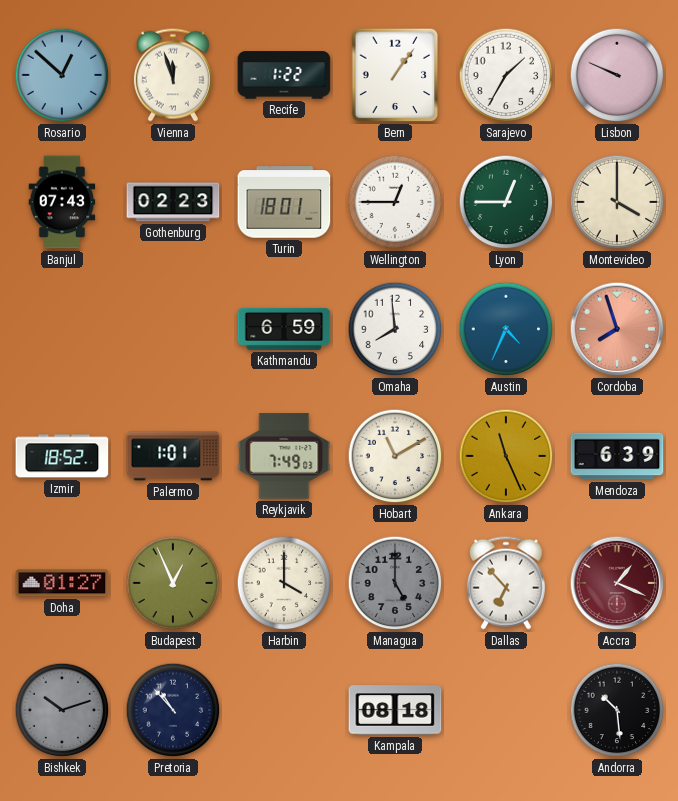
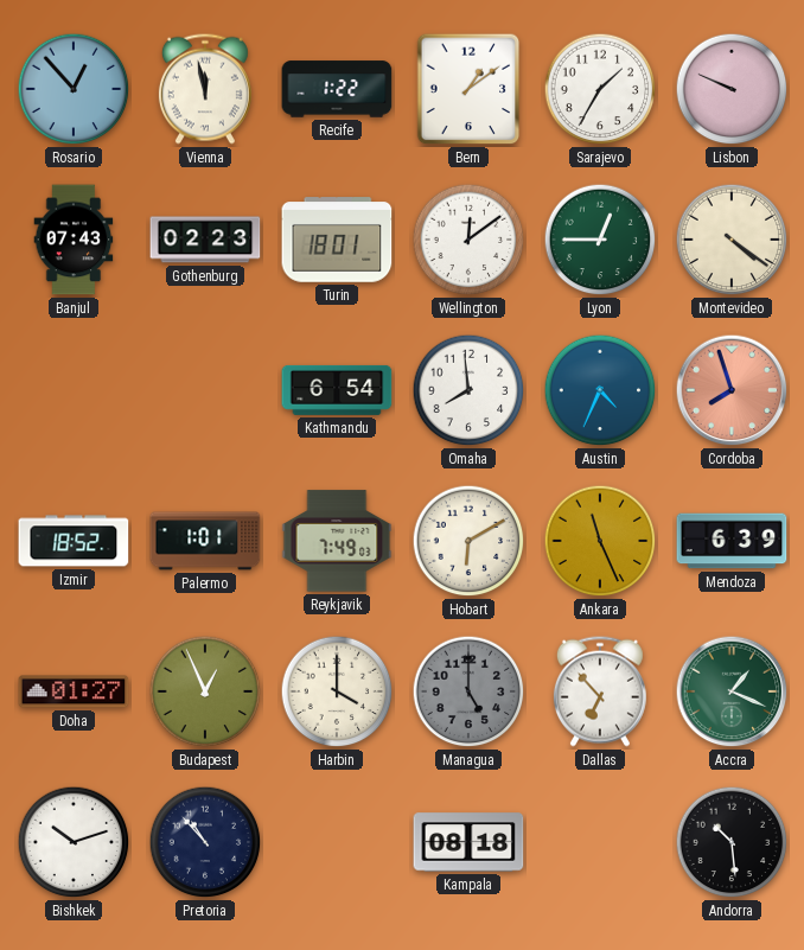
Rosario: 12:52 -> 12:53 (74, 89)
Vienna: 11:57 -> 11:58 (205, 89)
Bern: 1:06 -> 1:09 (468, 89)
Wellington: 12:45 -> 12:09 (468, 240)
Montevideo: 4:00 -> 4:21 (732, 240)
Kathmandu: 6:59 -> 6:54 (337, 390)
Hobart: 11:10 -> 6:10 (468, 541)
Accra dial: burgundy -> green (732, 691)
Bishkek dial: grey -> white (74, 842)
